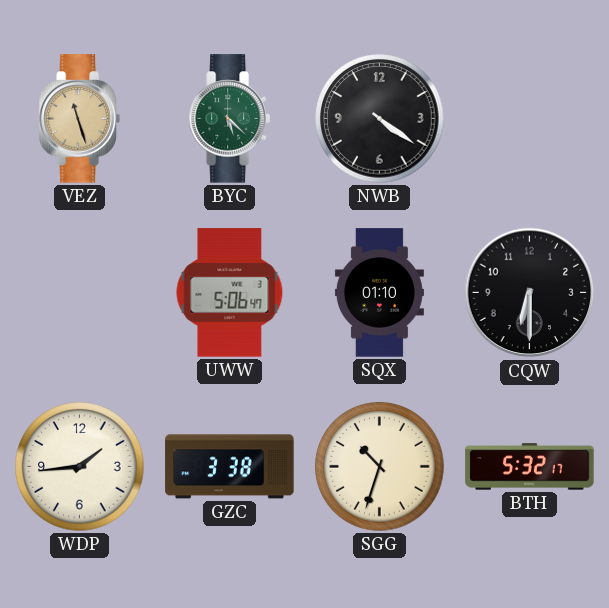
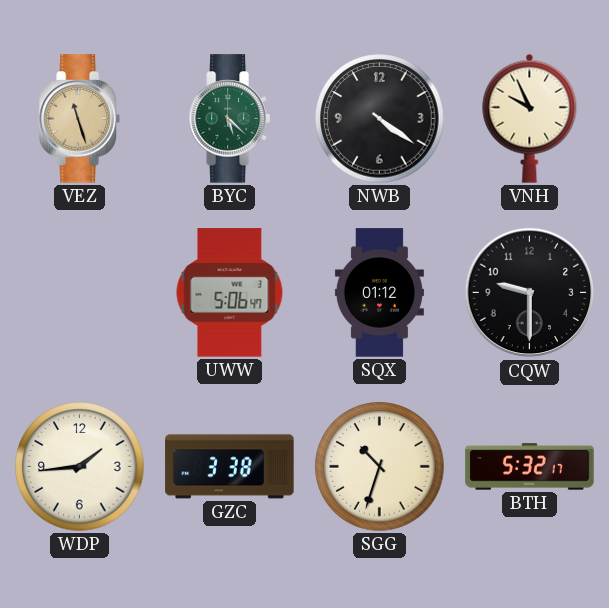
VNH: none -> 9:56 (530, 118)
SQX: 01:10 -> 01:12 (379, 293)
CQW: 6:30 -> 9:30 (530, 293)
